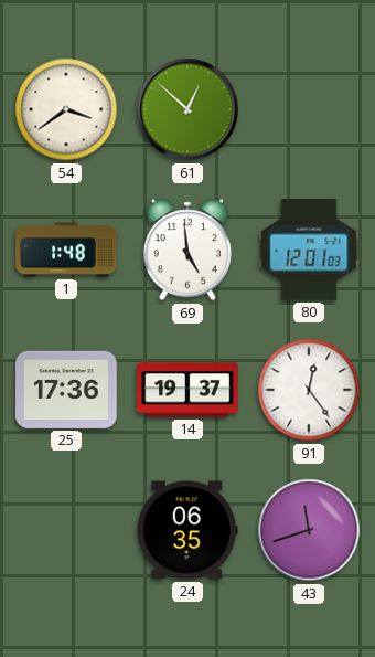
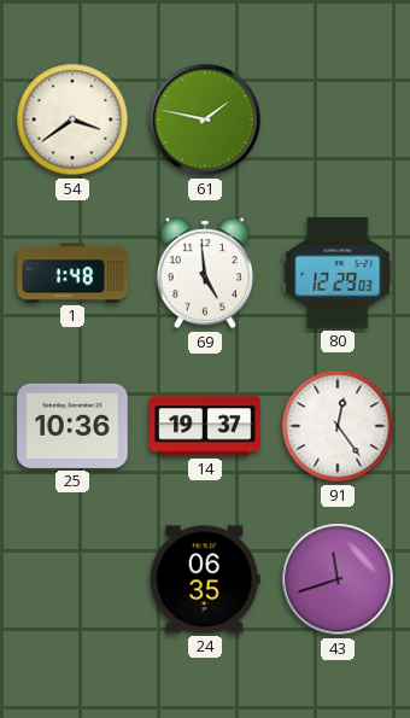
61: 12:52 -> 1:47 (205, 119)
80: 12:01 -> 12:29 (338, 273)
25: 17:36 -> 10:36 (72, 426)
